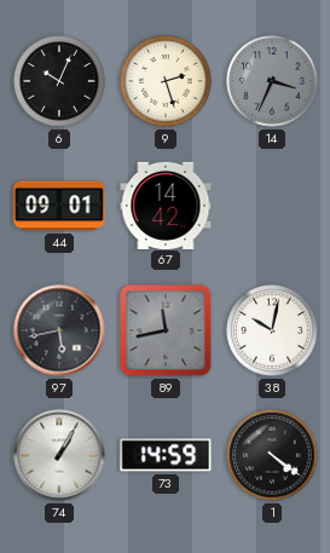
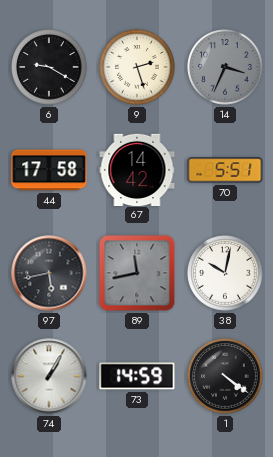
6: 10:04 -> 9:20 (49, 67)
44: 09:01 -> 17:58 (49, 170)
70: none -> 5:51 (225, 170)
